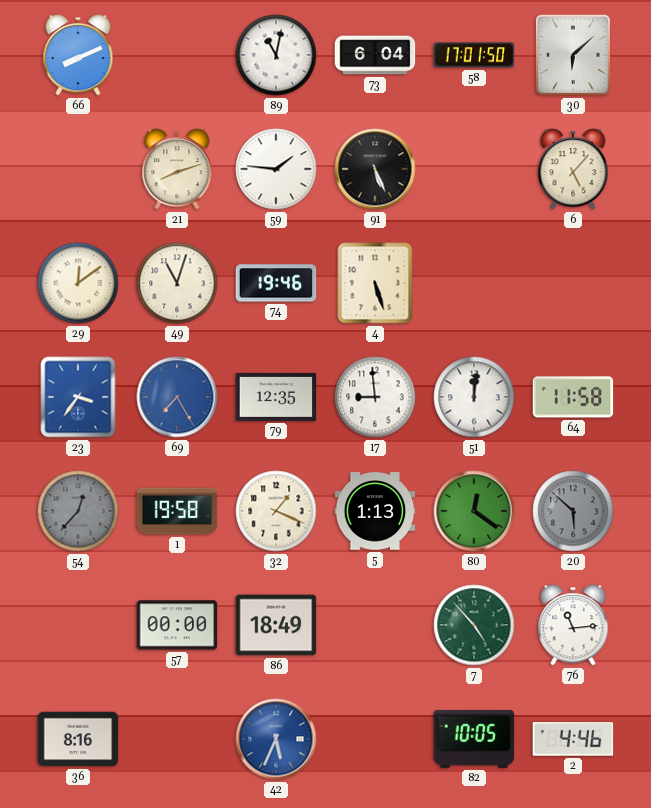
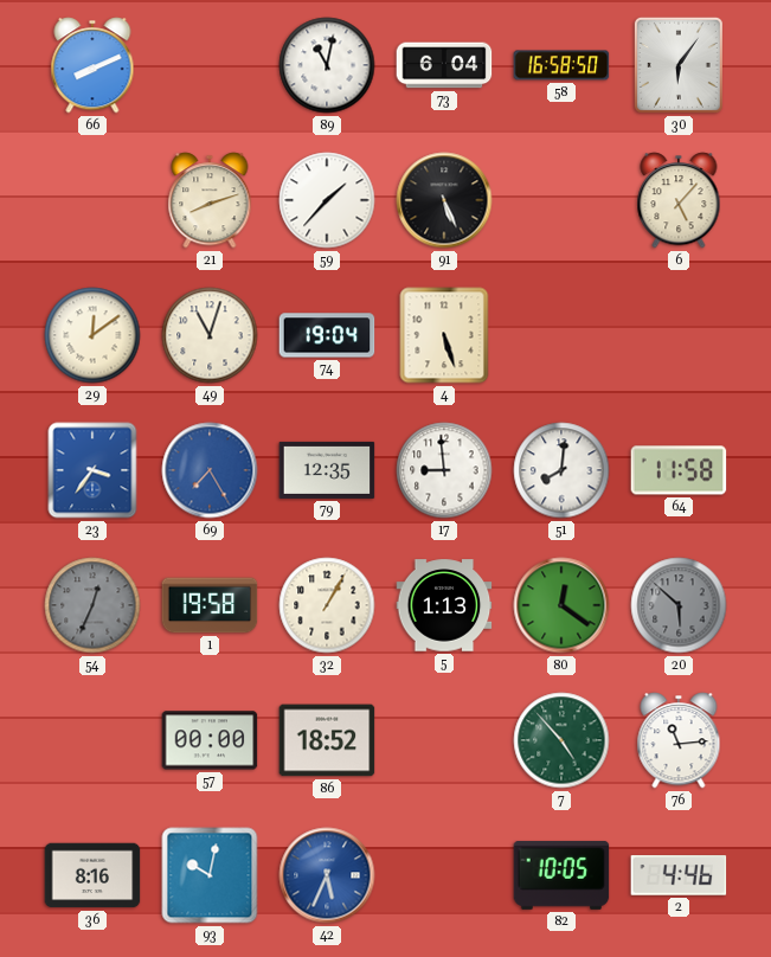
58: 17:01 -> 16:58 (561, 65)
30: 6:08 -> 6:06 (679, 65)
59: 1:46 -> 1:37 (327, 200)
74: 19:46 -> 19:04 (327, 335)
51: 12:01 -> 8:01 (561, 470)
54: 12:37 -> 12:34 (92, 605)
32: 1:19 -> 1:05 (327, 605)
86: 18:49 -> 18:52 (327, 740)
93: none -> 10:02 (210, 875)
